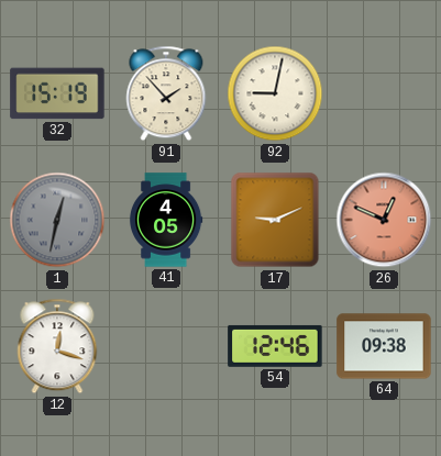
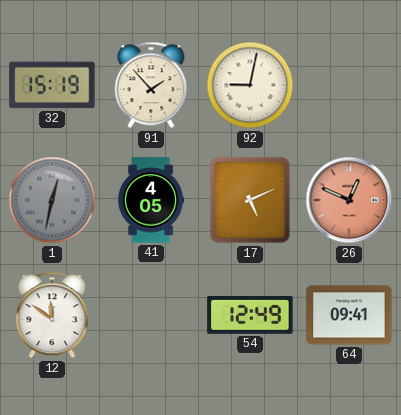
17: 9:11 -> 5:11 (250, 200)
12: 12:18 -> 11:51 (52, 315)
54: 12:46 -> 12:49 (250, 315)
64: 09:38 -> 09:41 (349, 315)
